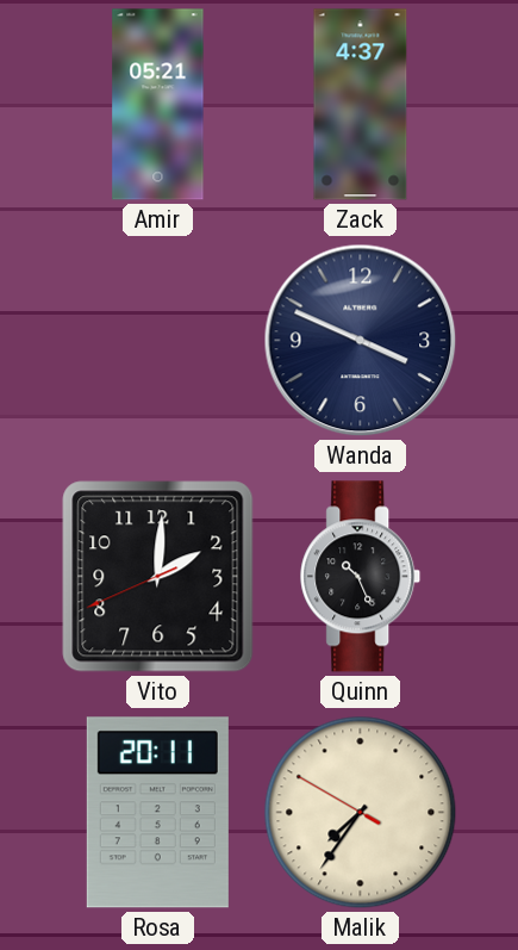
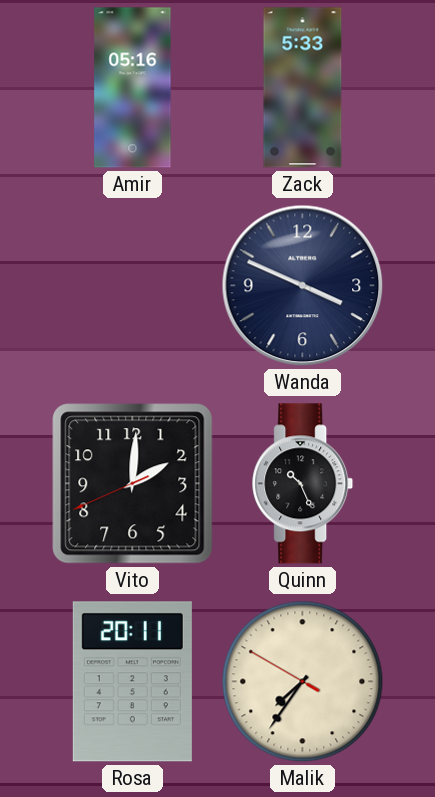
Amir: 05:21 -> 05:16 (133, 88)
Zack: 4:37 -> 5:33 (303, 88)
